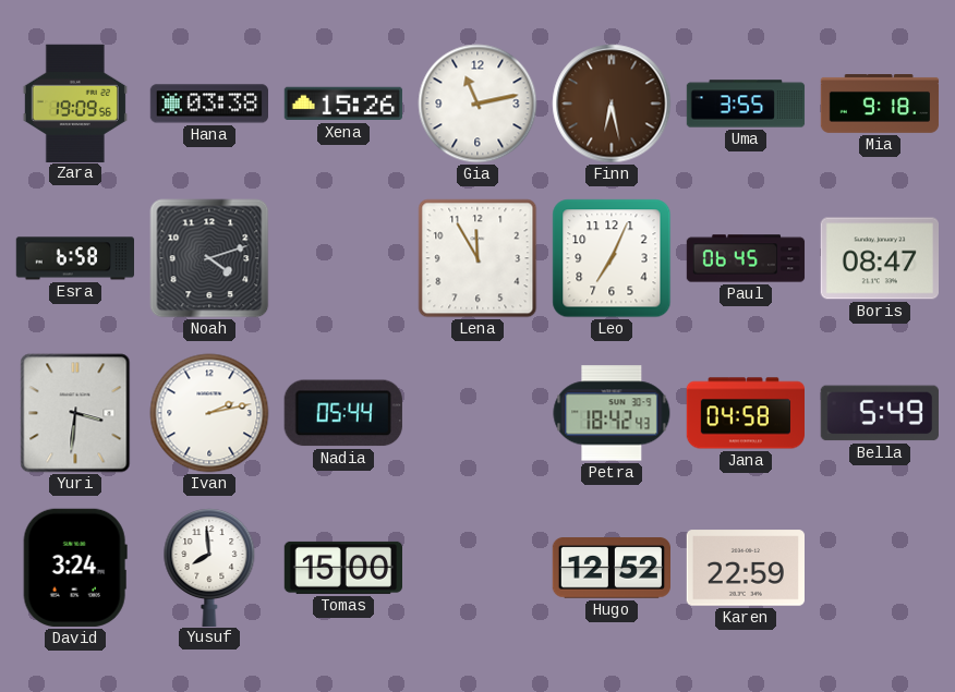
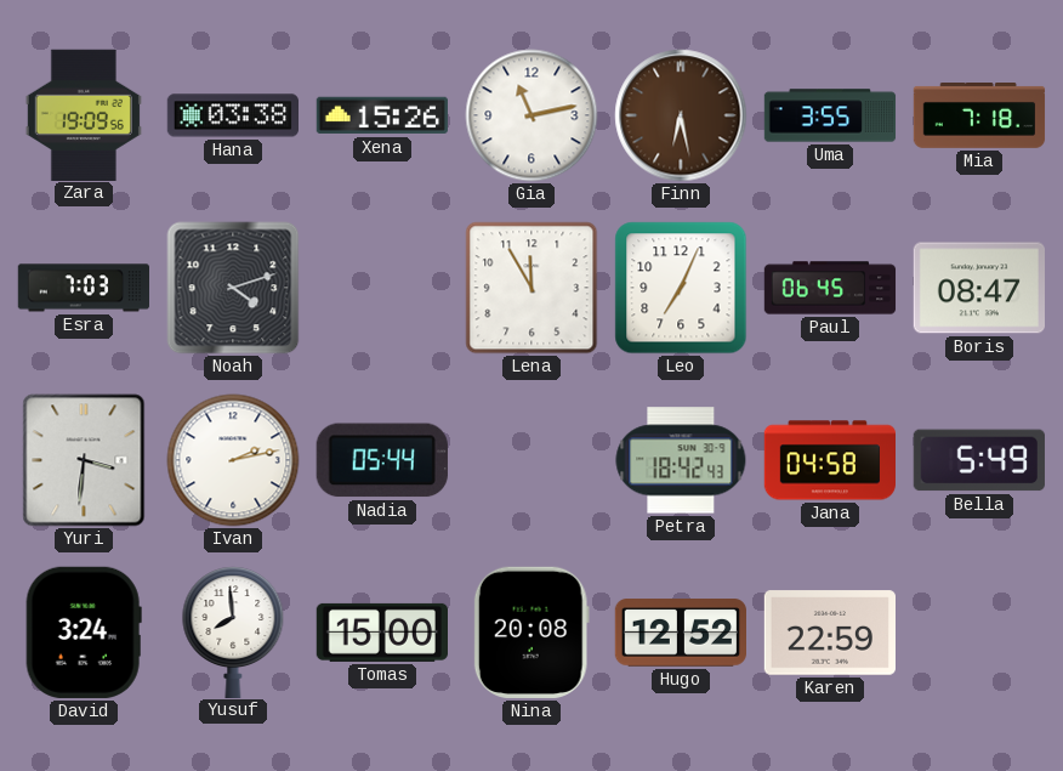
Mia: 9:18 -> 7:18 (979, 117)
Esra: 6:58 -> 7:03 (83, 288)
Nina: none -> 20:08 (531, 633)
